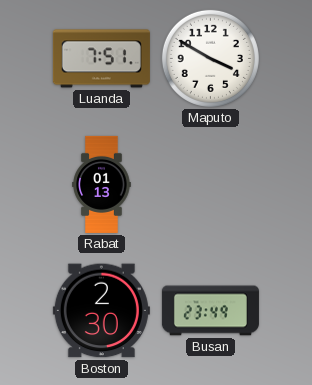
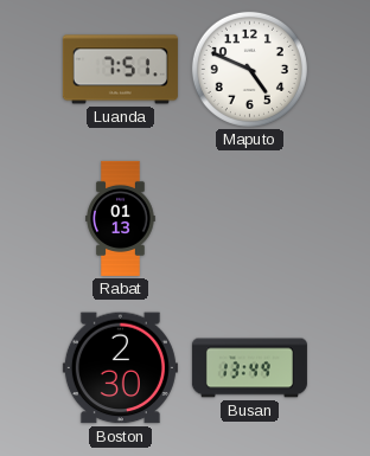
Maputo: 3:50 -> 4:49 (249, 69)
Busan: 23:49 -> 13:49 (249, 368)
